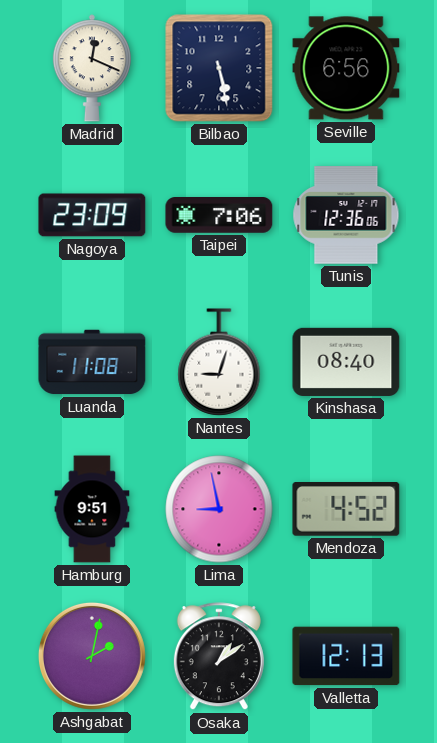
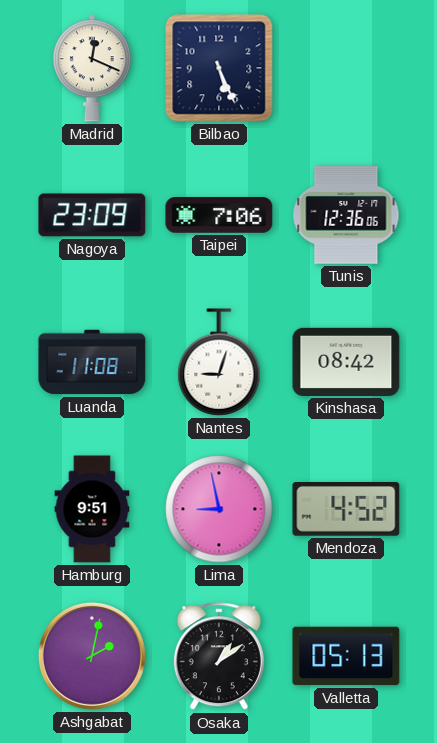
Bilbao: 5:28 -> 5:26 (219, 68)
Seville: 6:56 -> none (346, 68)
Kinshasa: 08:40 -> 08:42 (346, 362)
Valletta: 12:13 -> 05:13 (346, 656)
